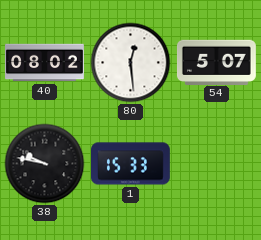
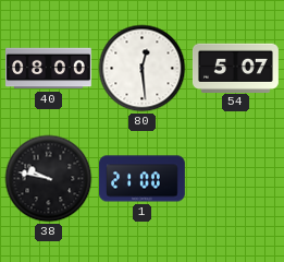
40: 08:02 -> 08:00 (49, 69)
1: 15:33 -> 21:00 (143, 179)
